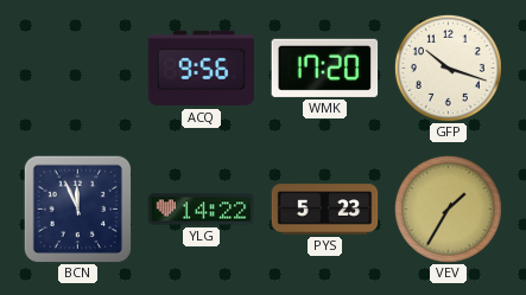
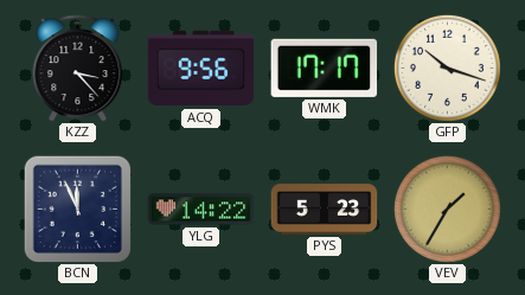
KZZ: none -> 3:23 (78, 69)
WMK: 17:20 -> 17:17 (325, 68)
